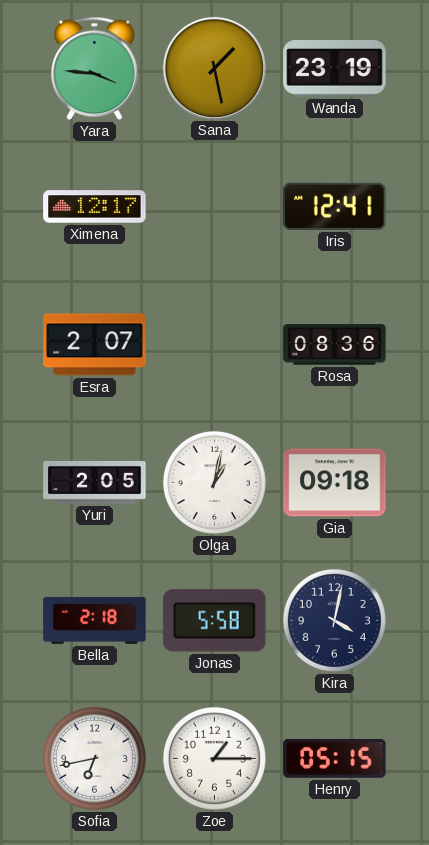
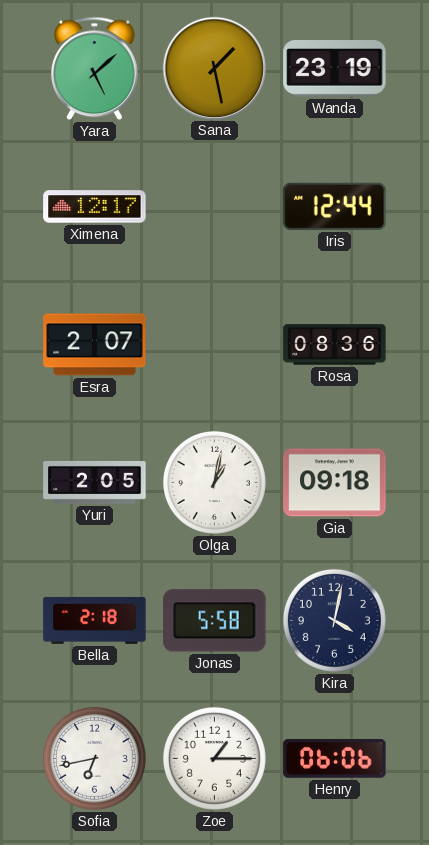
Yara: 3:46 -> 5:08 (95, 69)
Iris: 12:41 -> 12:44 (335, 206)
Henry: 05:15 -> 06:06 (335, 758)
